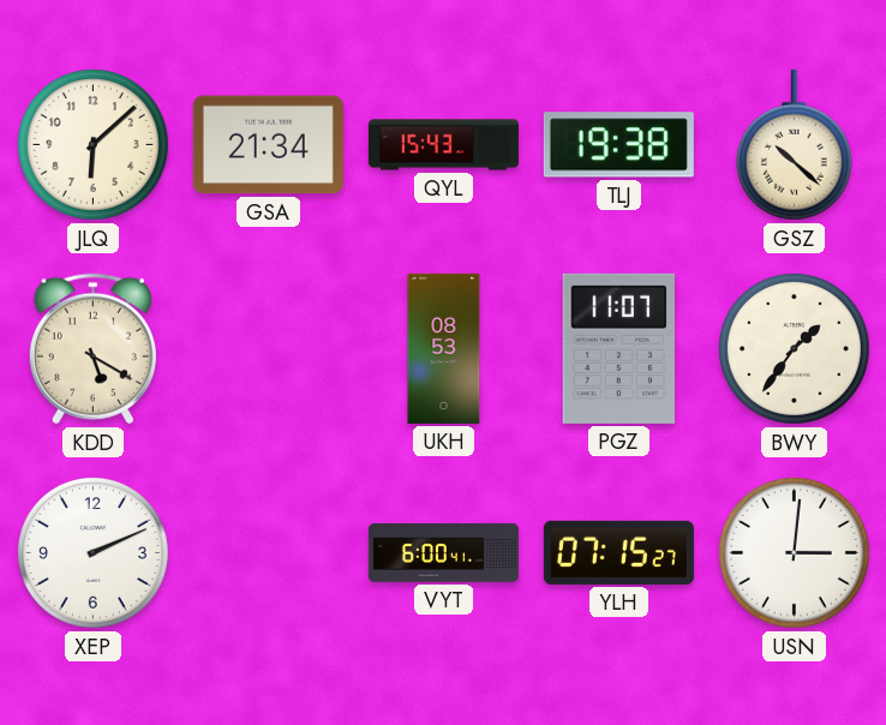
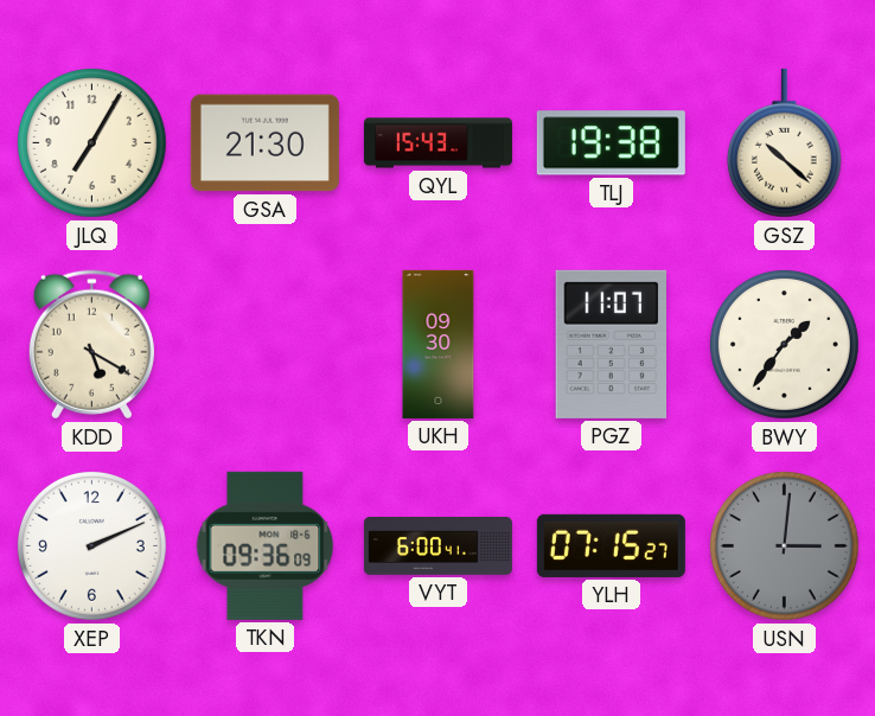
JLQ: 6:08 -> 7:05 (91, 142)
GSA: 21:34 -> 21:30 (264, 143)
UKH: 08:53 -> 09:30 (439, 344)
TKN: none -> 09:36 (266, 545)
USN dial: white -> grey (784, 545)
